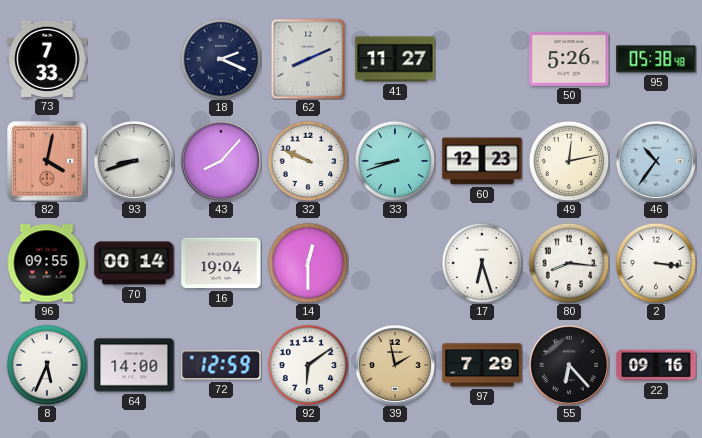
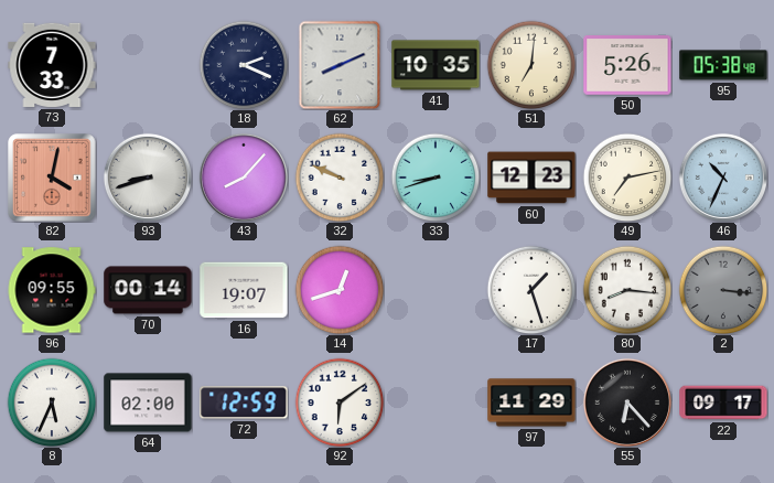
41: 11:27 -> 10:35 (436, 65)
51: none -> 7:01 (531, 65)
49: 12:13 -> 7:13 (627, 178)
46: 10:36 -> 10:34 (723, 178)
16: 19:04 -> 19:07 (244, 290)
14: 12:30 -> 12:42 (340, 290)
17: 6:27 -> 1:27 (531, 290)
2 dial: white -> grey (723, 290)
64: 14:00 -> 02:00 (148, 402)
39: 1:58 -> none (395, 365)
97: 7:29 -> 11:29 (531, 402)
22: 09:16 -> 09:17 (723, 402)
